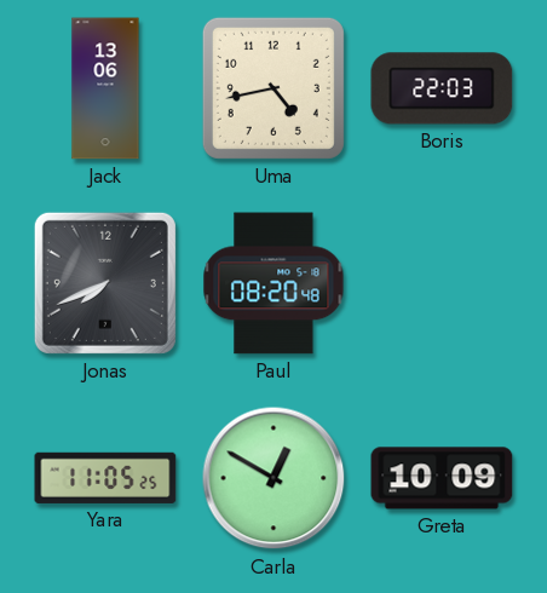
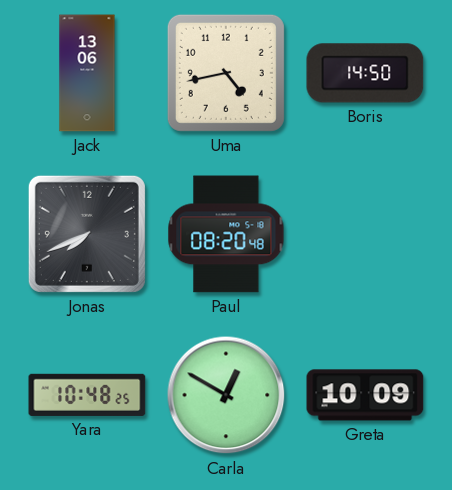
Boris: 22:03 -> 14:50 (365, 73)
Yara: 11:05 -> 10:48 (87, 395)
